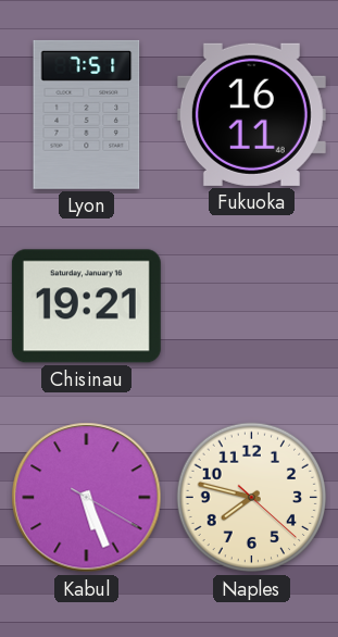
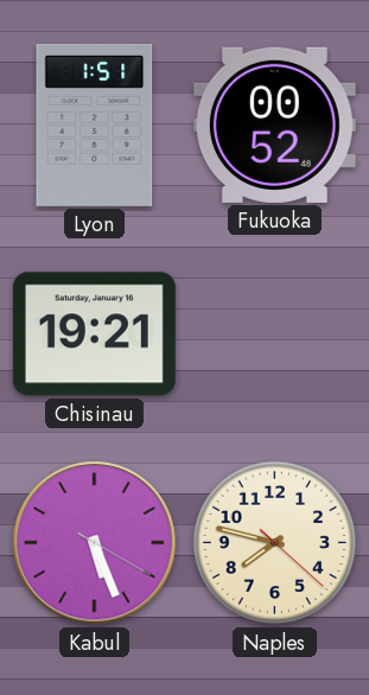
Lyon: 7:51 -> 1:51 (95, 125)
Fukuoka: 16:11 -> 00:52 (274, 125)
